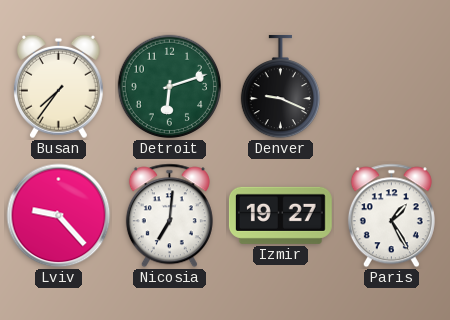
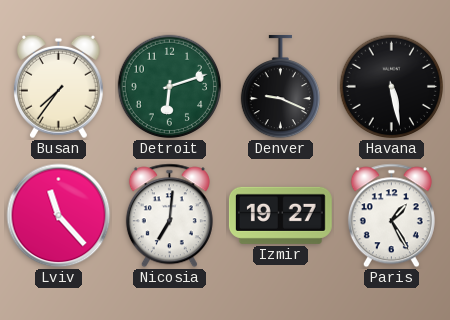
Havana: none -> 5:28 (392, 87)
Lviv: 9:23 -> 11:23 (59, 216)
